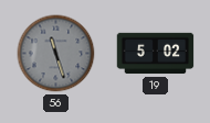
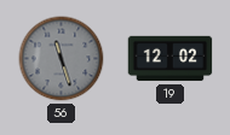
19: 5:02 -> 12:02 (171, 59)
